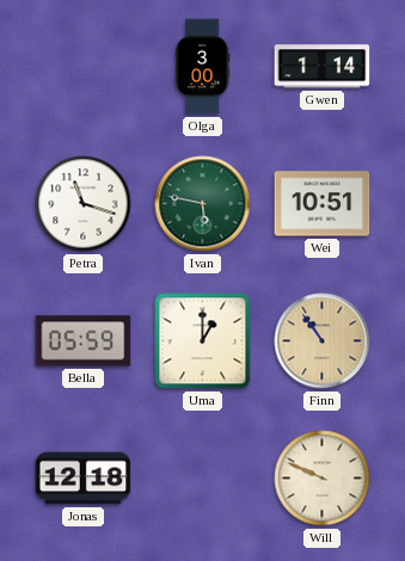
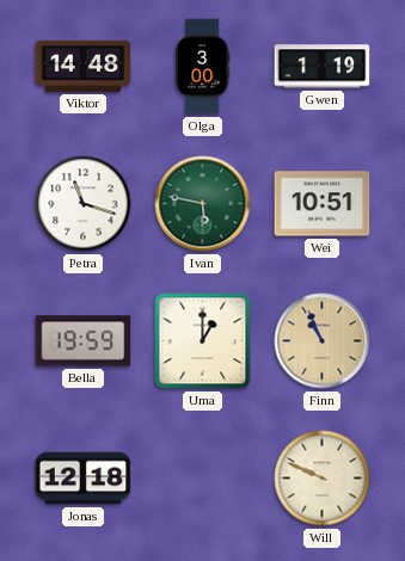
Viktor: none -> 14:48 (84, 66)
Gwen: 1:14 -> 1:19 (323, 67)
Bella: 05:59 -> 19:59 (84, 341)
Finn: 10:54 -> 10:56 (323, 341)
